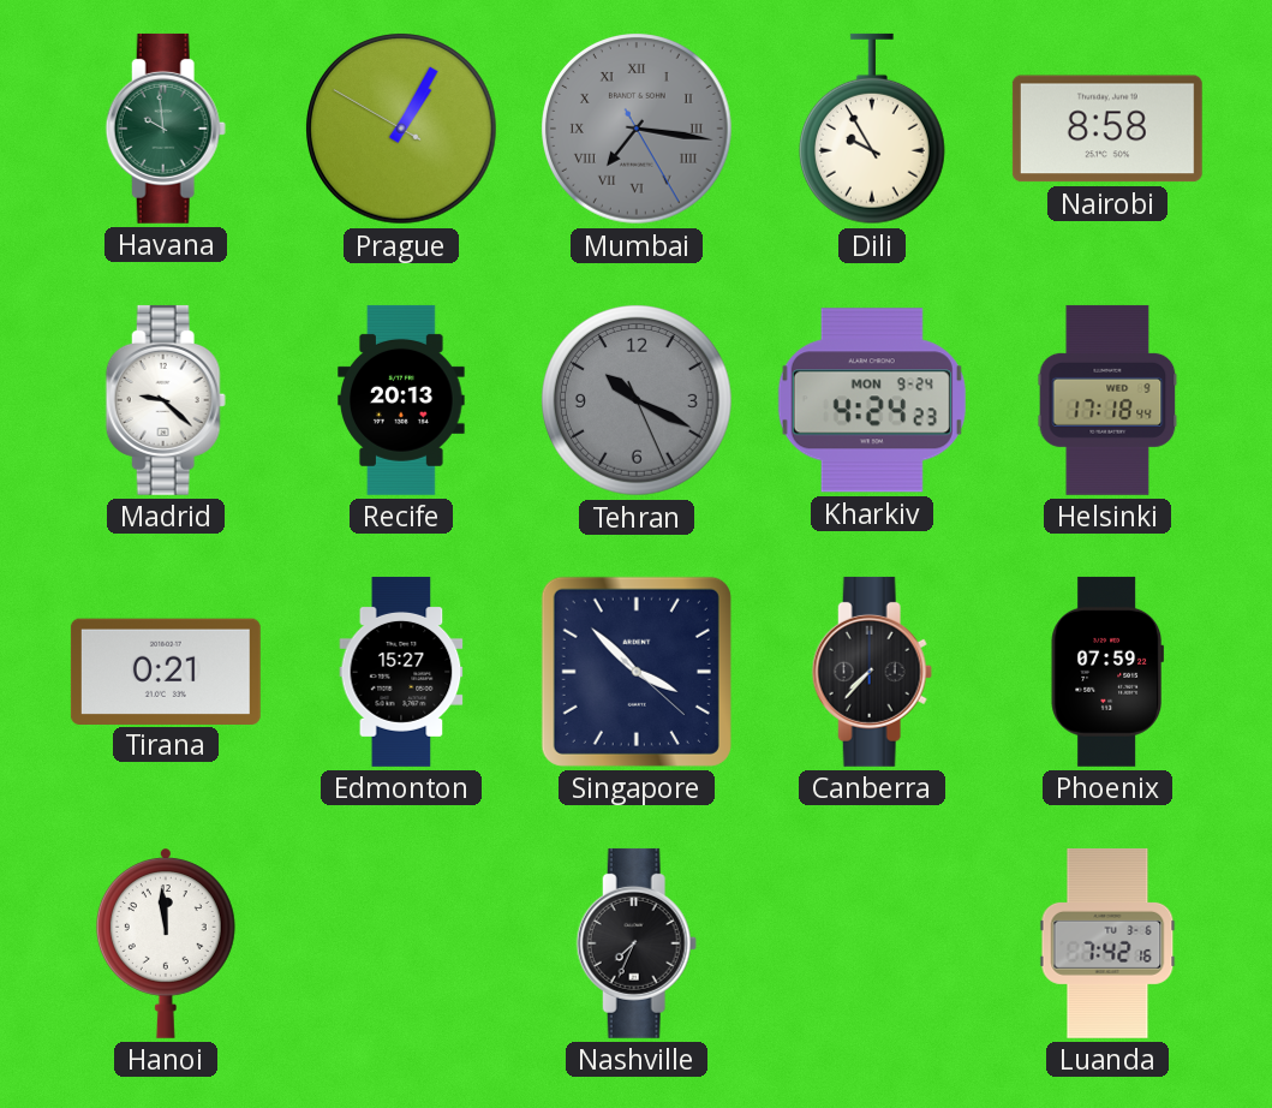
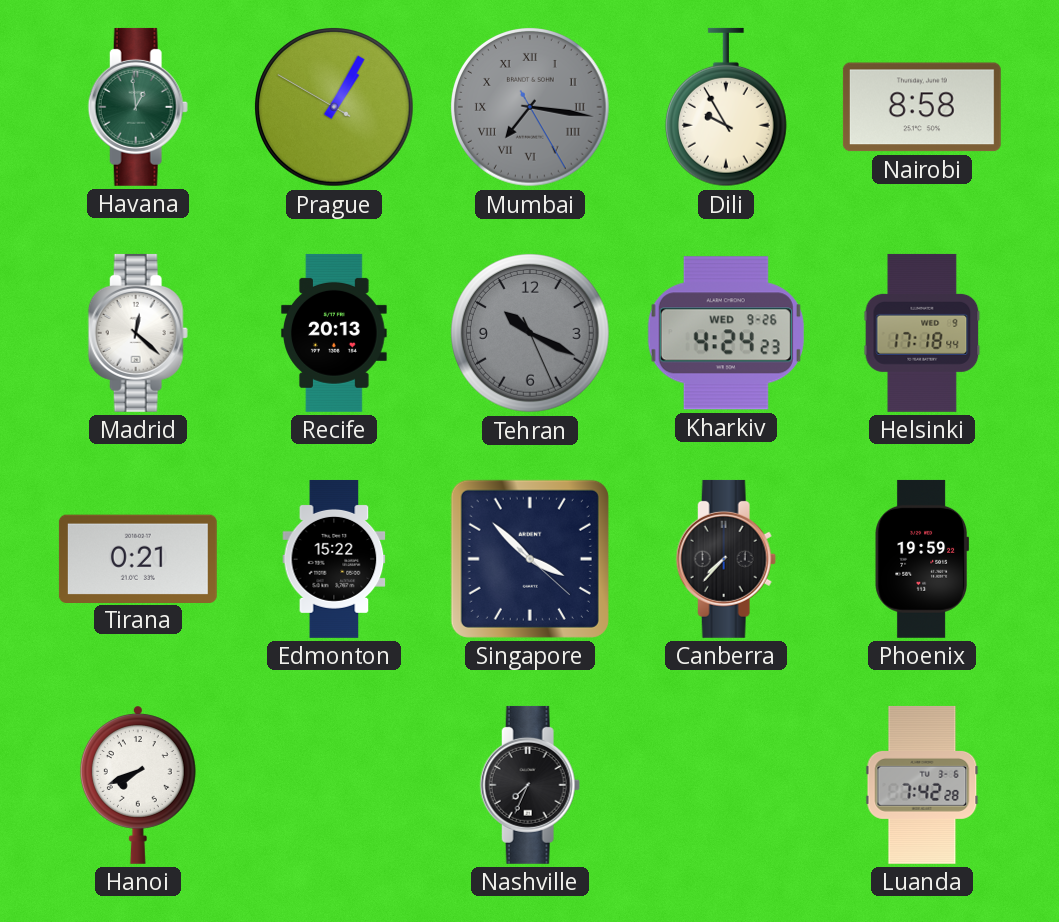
Havana: 9:59 -> 12:59 (138, 107)
Madrid: 9:22 -> 12:22 (138, 333)
Kharkiv date: MON 9-24 -> WED 9-26 (726, 333)
Edmonton: 15:27 -> 15:22 (334, 559)
Phoenix: 07:59 -> 19:59 (921, 559)
Hanoi: 11:59 -> 7:41 (138, 785)
Luanda: 7:42:16 -> 7:42:28 (922, 785)
